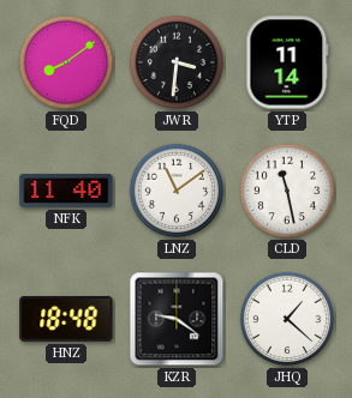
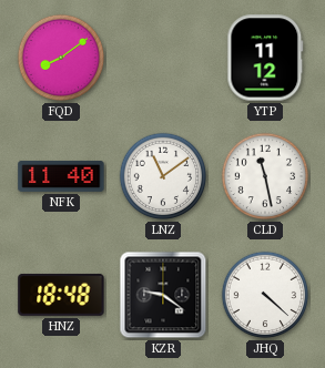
JWR: 3:31 -> none (177, 62)
YTP: 11:14 -> 11:12 (265, 58)
JHQ: 1:22 -> 4:22 (265, 295)
